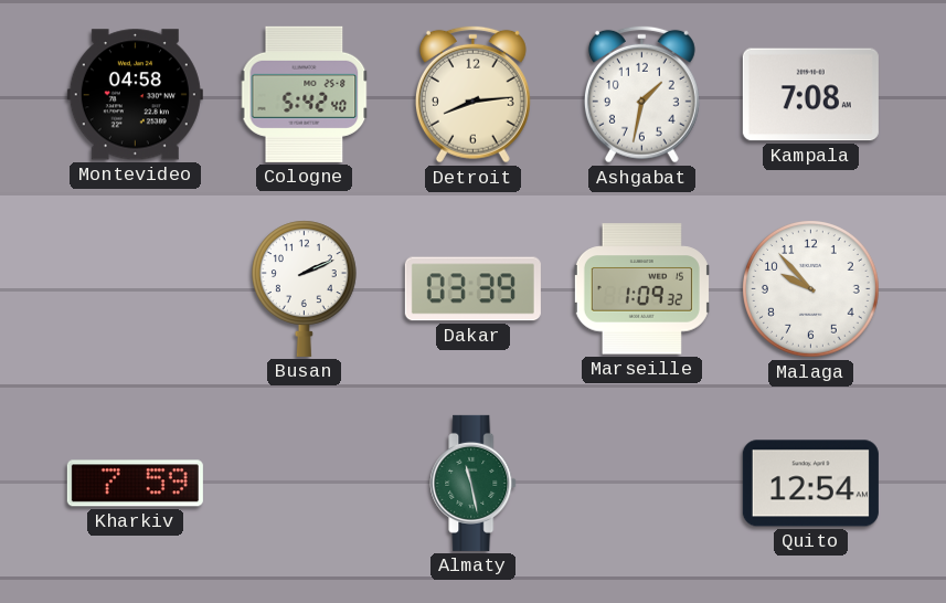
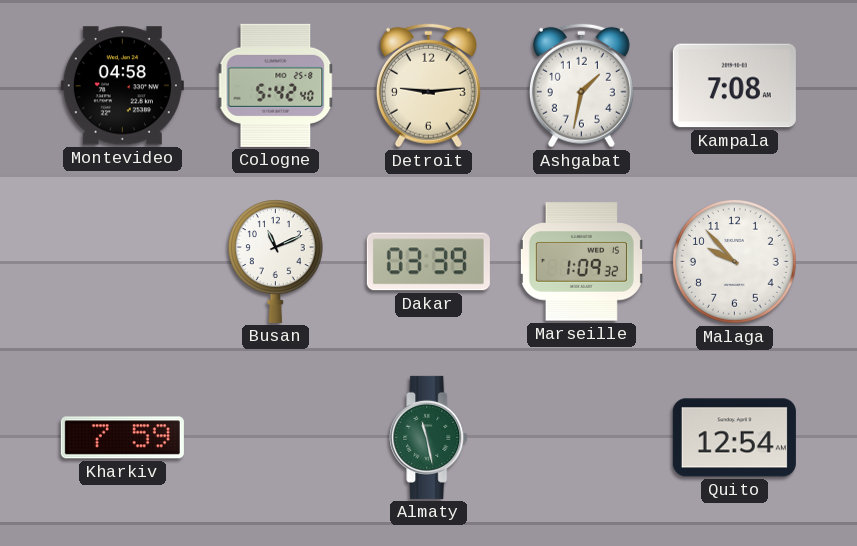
Detroit: 8:14 -> 9:14 (428, 85)
Busan: 2:11 -> 11:11 (275, 261)
